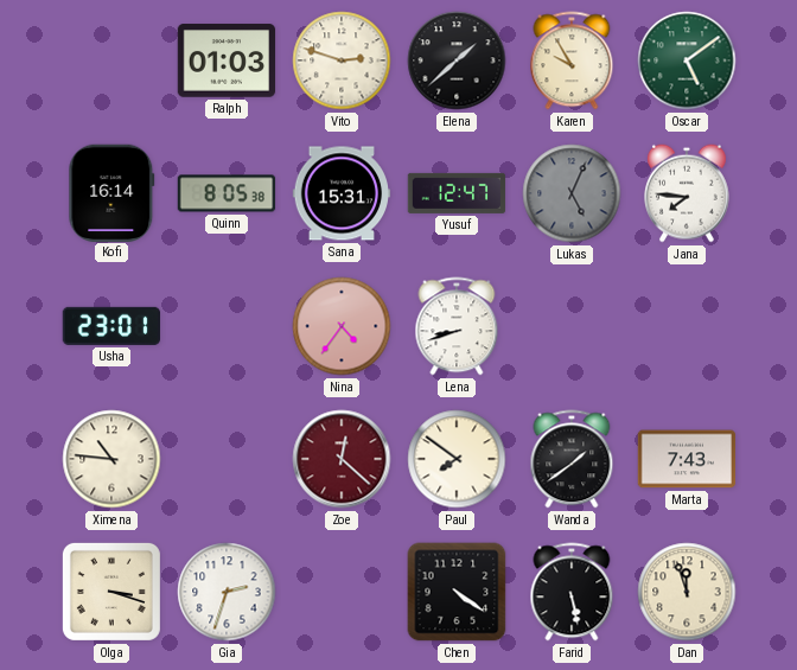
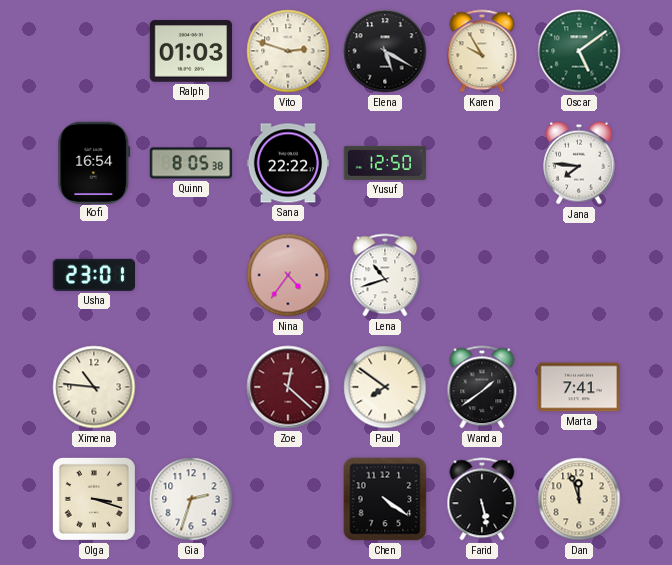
Elena: 1:38 -> 5:20 (385, 51)
Kofi: 16:14 -> 16:54 (94, 162)
Sana: 15:31 -> 22:22 (288, 163)
Yusuf: 12:47 -> 12:50 (385, 163)
Lukas: 5:04 -> none (572, 193)
Lena: 8:42 -> 10:42 (385, 275)
Marta: 7:43 -> 7:41 (579, 387)
